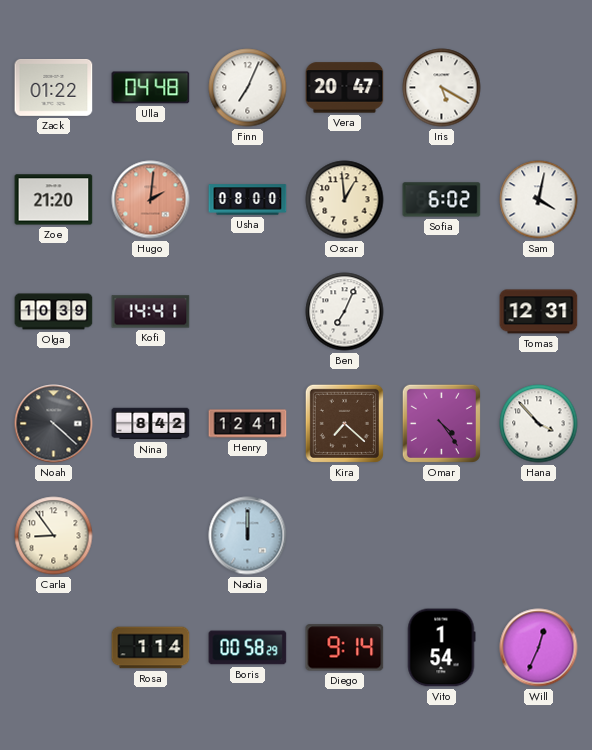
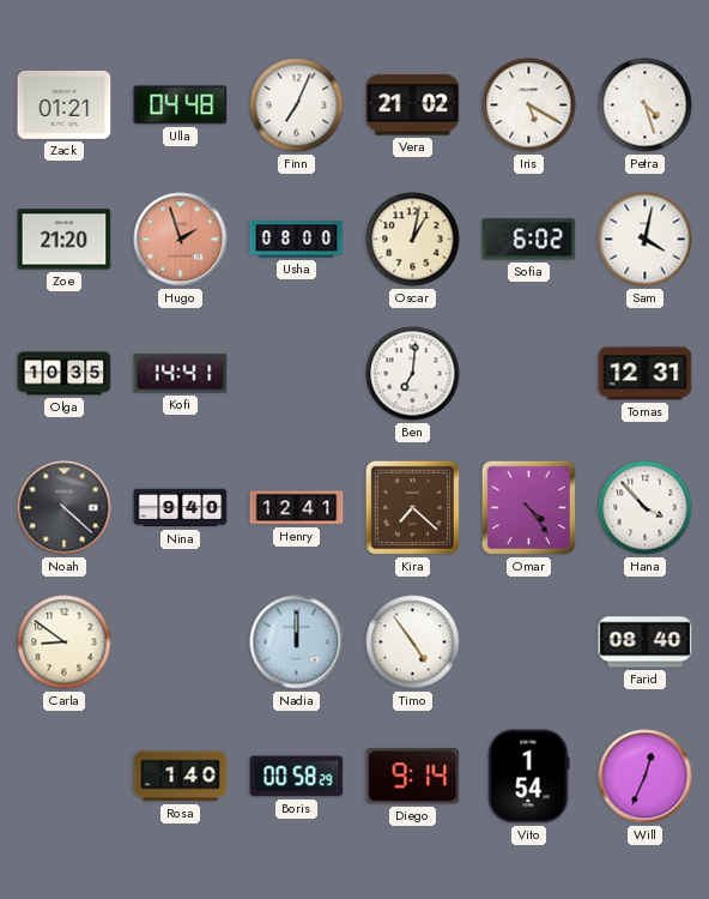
Zack: 01:22 -> 01:21 (65, 104)
Vera: 20:47 -> 21:02 (413, 105)
Petra: none -> 4:27 (646, 105)
Hugo: 2:01 -> 1:57 (181, 240)
Oscar: 12:59 -> 1:02 (413, 240)
Olga: 10:39 -> 10:35 (65, 374)
Ben: 7:04 -> 7:01 (413, 374)
Nina: 8:42 -> 9:40 (181, 508)
Carla: 8:54 -> 8:51 (65, 642)
Timo: none -> 4:54 (413, 642)
Farid: none -> 08:40 (646, 642)
Rosa: 1:14 -> 1:40 (181, 777)
